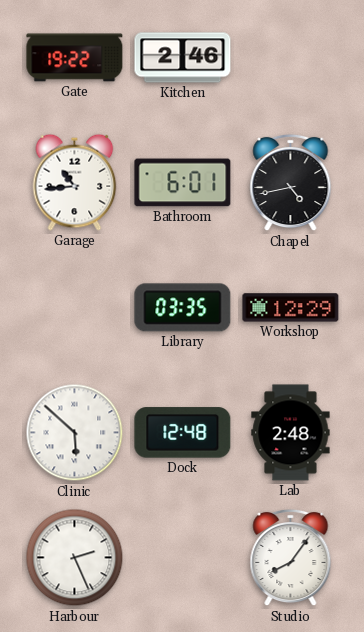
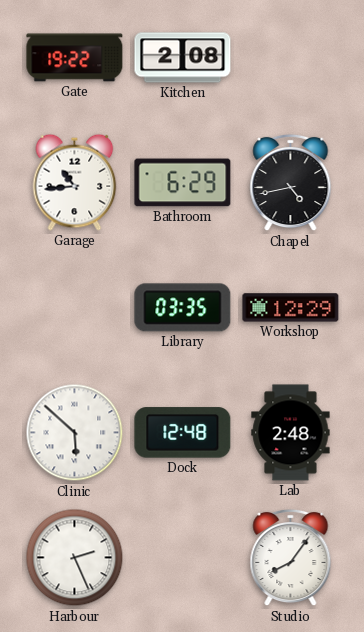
Kitchen: 2:46 -> 2:08 (183, 58)
Bathroom: 6:01 -> 6:29 (183, 183)
